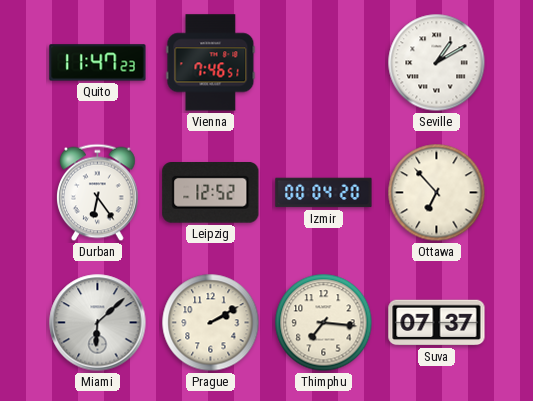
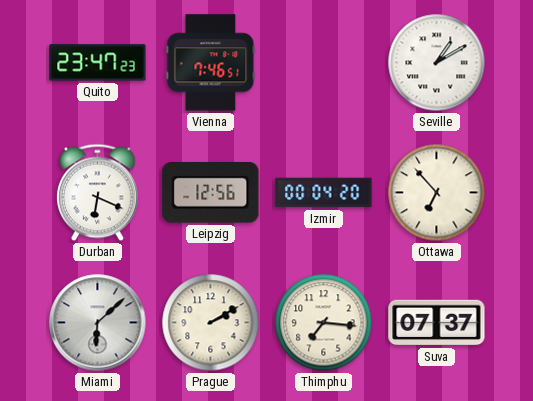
Quito: 11:47 -> 23:47 (98, 63)
Durban: 6:24 -> 6:19 (98, 193)
Leipzig: 12:52 -> 12:56 (211, 193)
